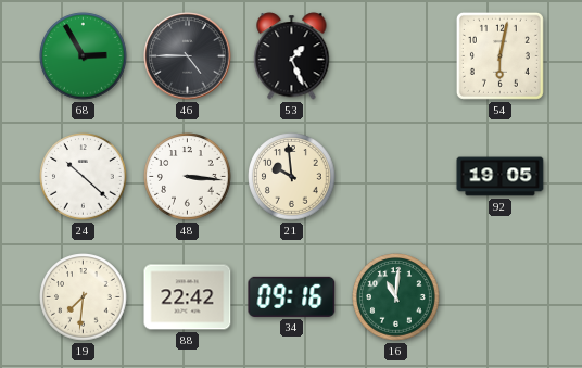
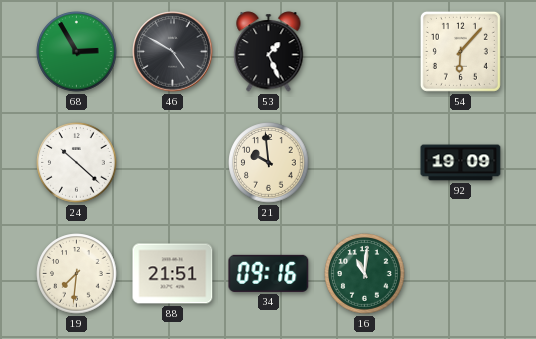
46: 4:45 -> 4:50 (173, 52)
54: 6:02 -> 6:07 (460, 51)
48: 3:16 -> none (188, 177)
92: 19:05 -> 19:09 (461, 163)
88: 22:42 -> 21:51 (173, 274)
